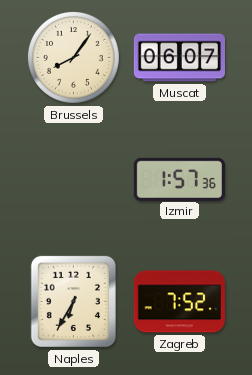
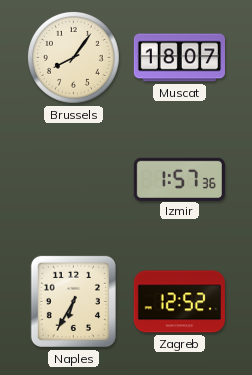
Muscat: 06:07 -> 18:07 (179, 58)
Zagreb: 7:52 -> 12:52 (179, 302)
